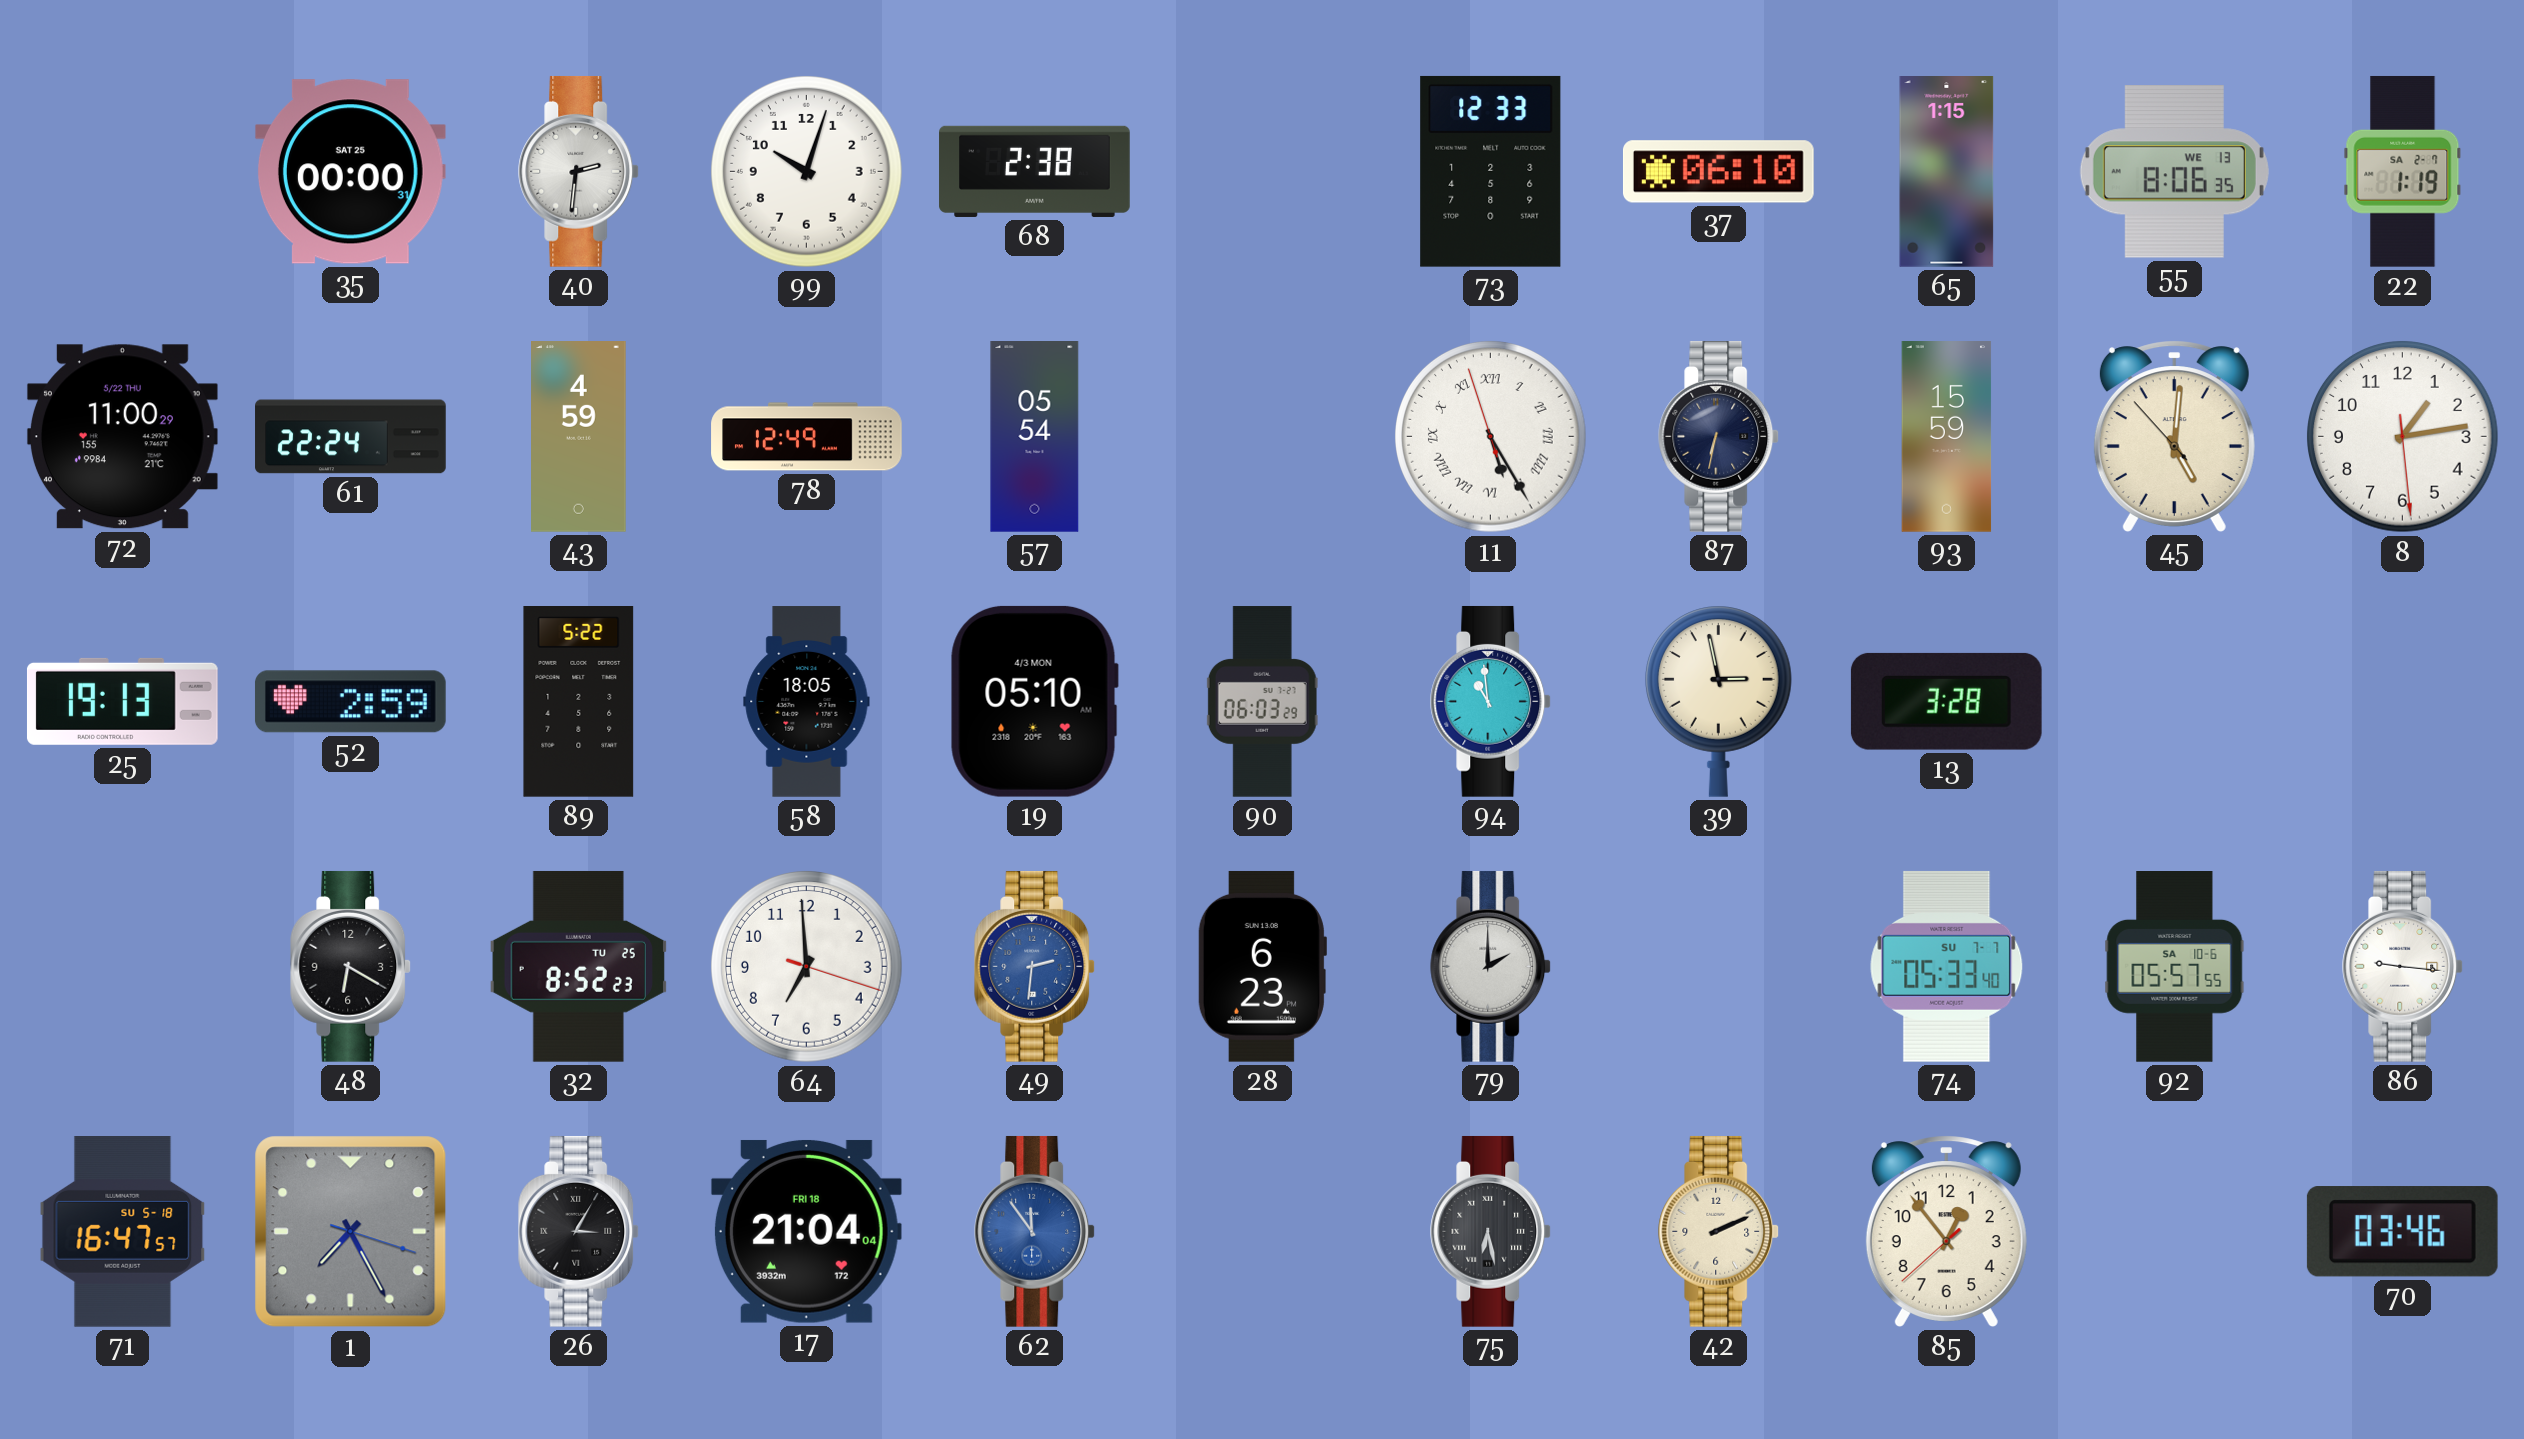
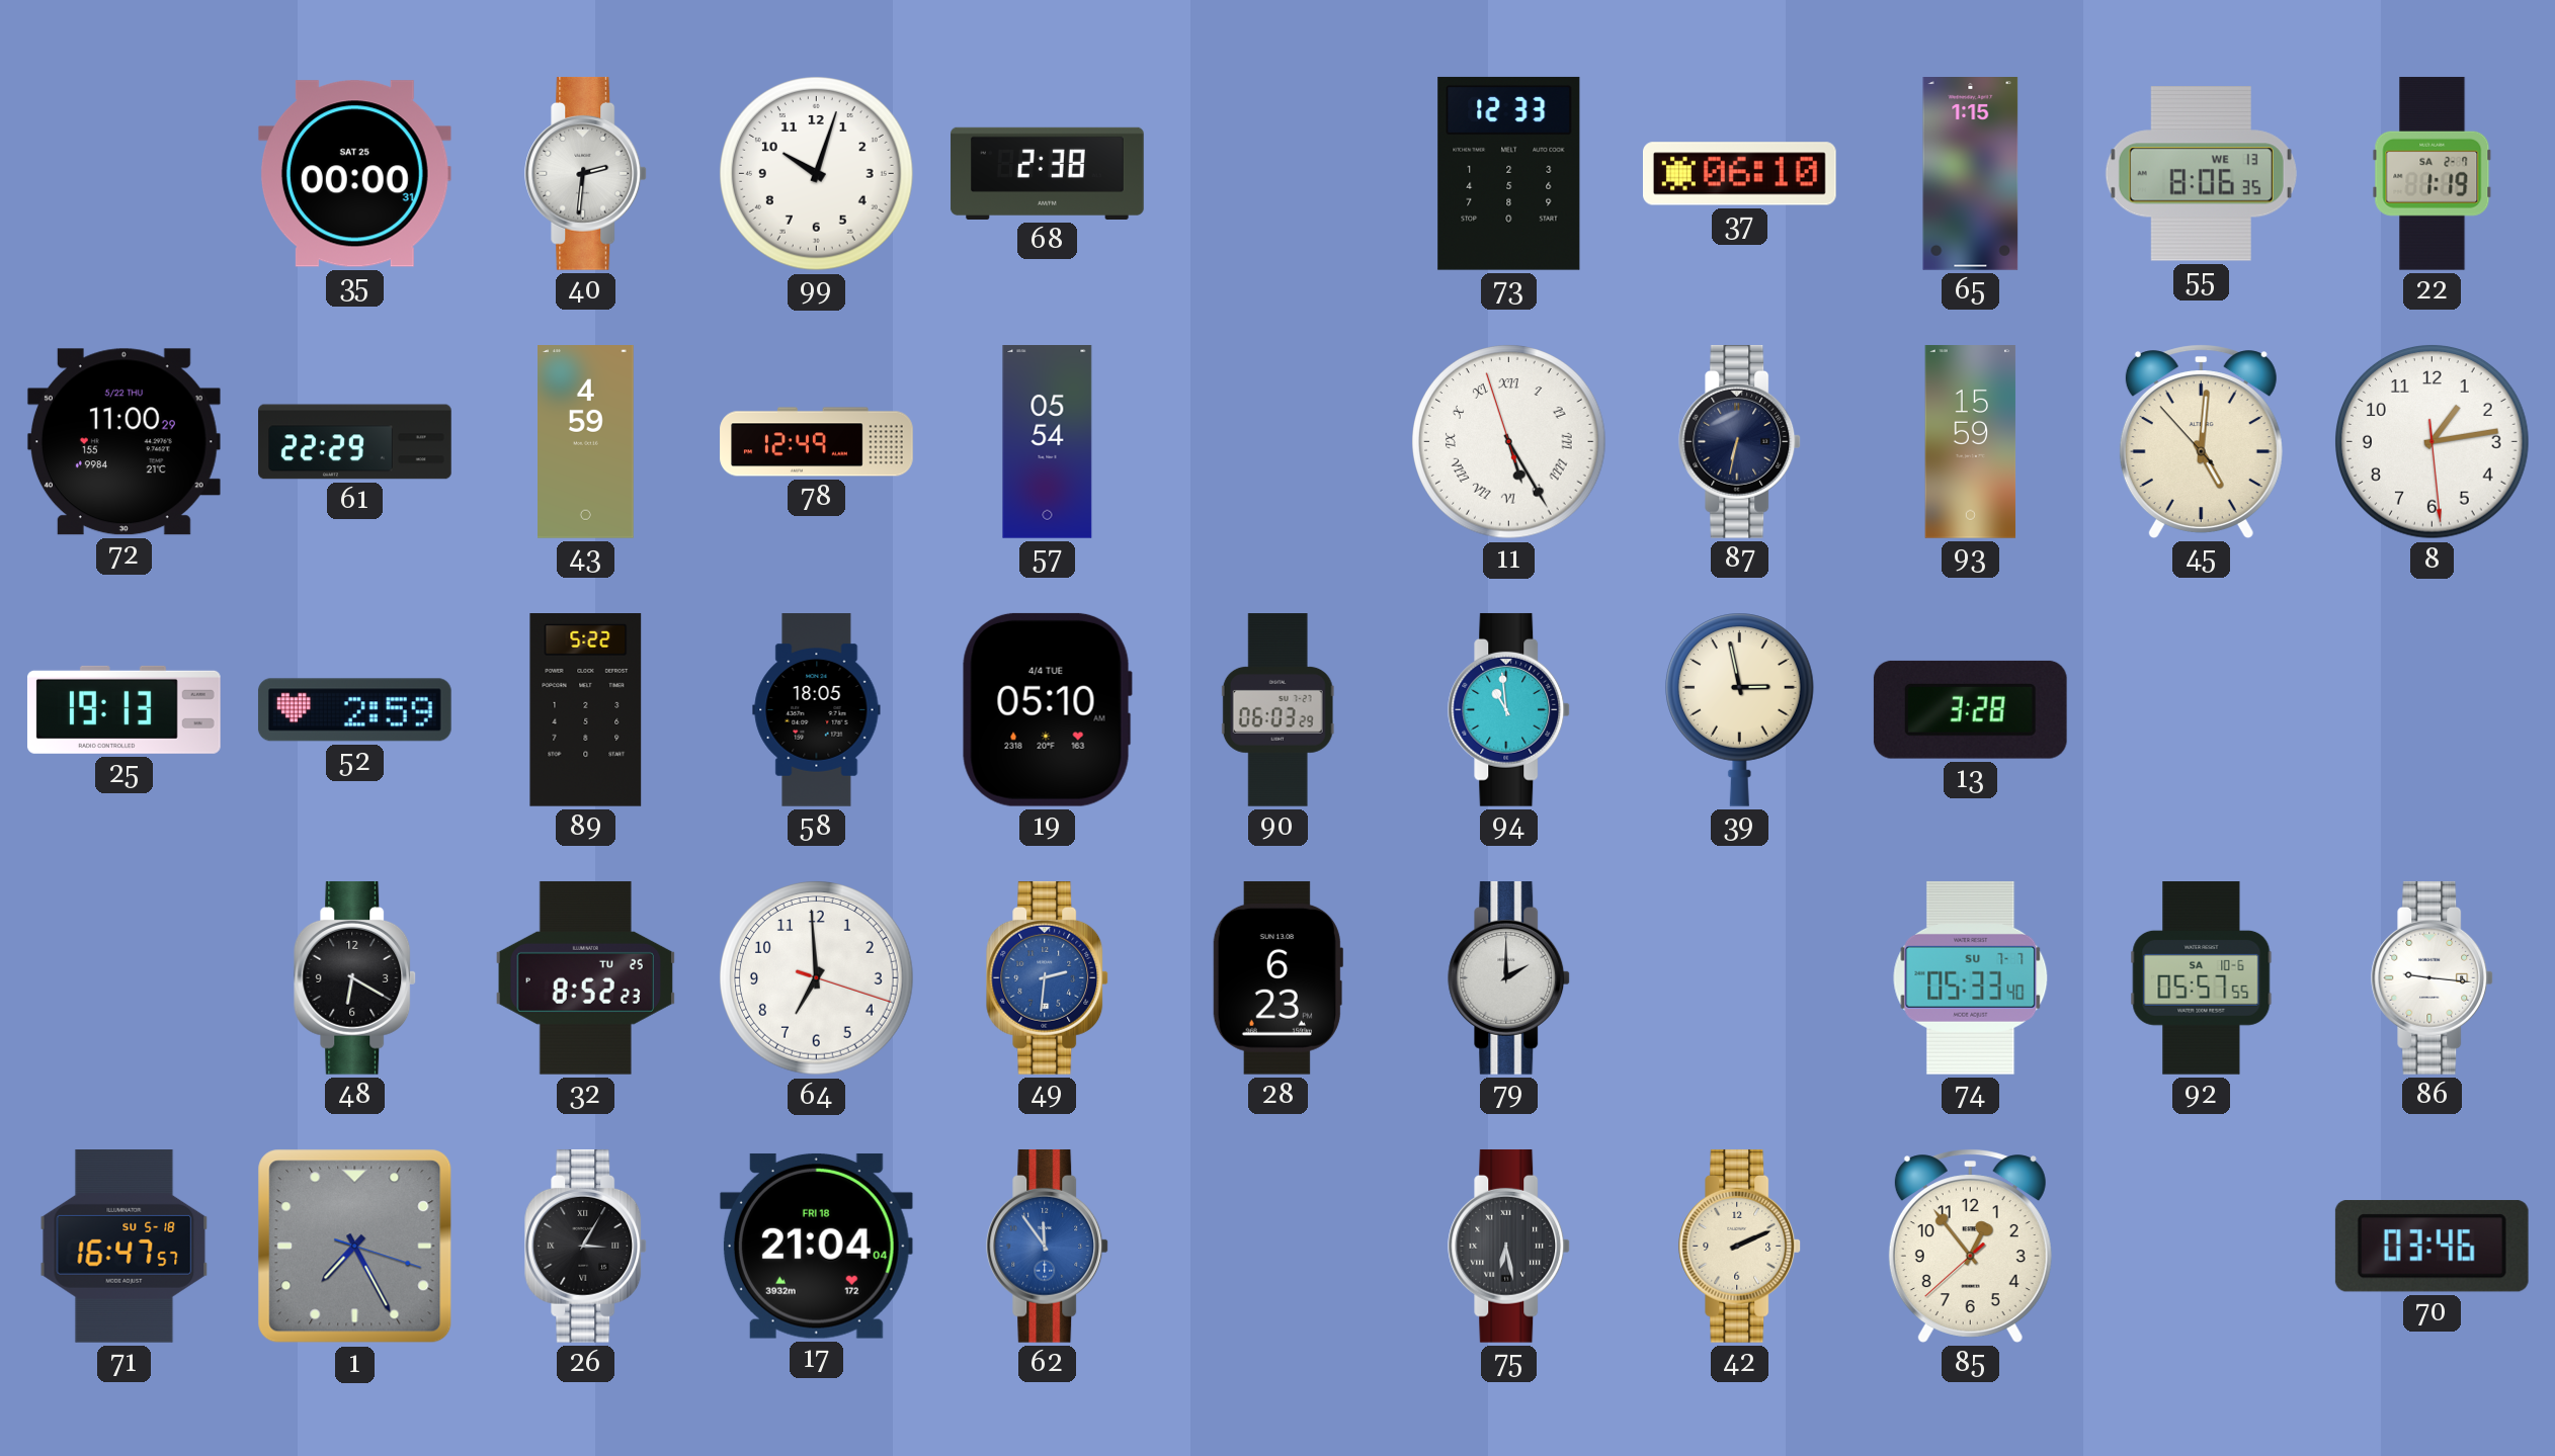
61: 22:24 -> 22:29 (355, 442)
19 date: 4/3 MON -> 4/4 TUE (1047, 709)
